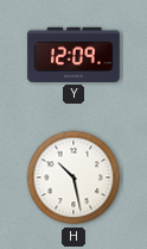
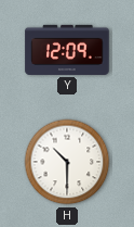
H: 10:28 -> 10:30 (67, 162)
